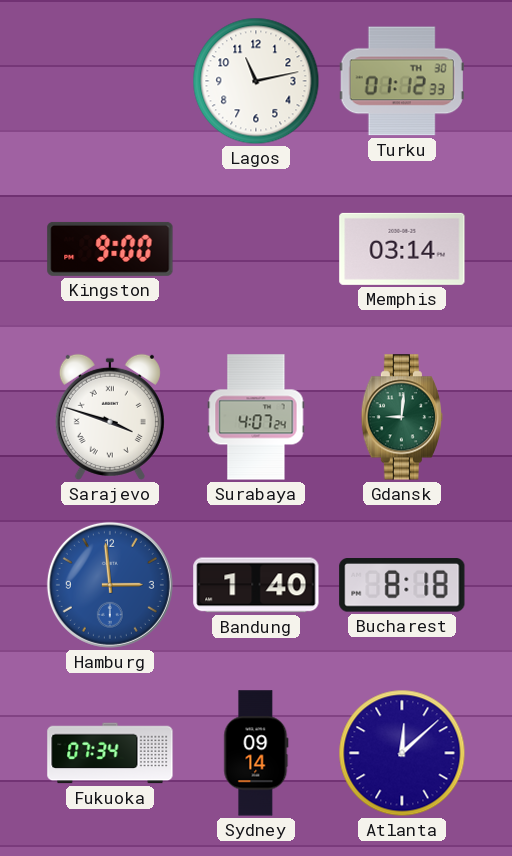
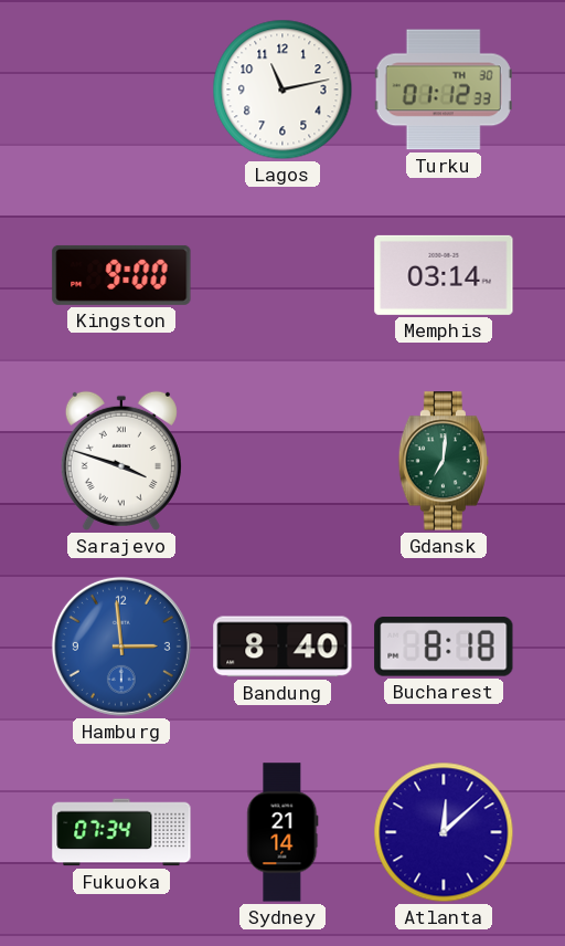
Surabaya: 4:07 -> none (256, 417)
Gdansk: 9:01 -> 7:01 (443, 461)
Bandung: 1:40 -> 8:40 (282, 647)
Sydney: 09:14 -> 21:14 (282, 832)
